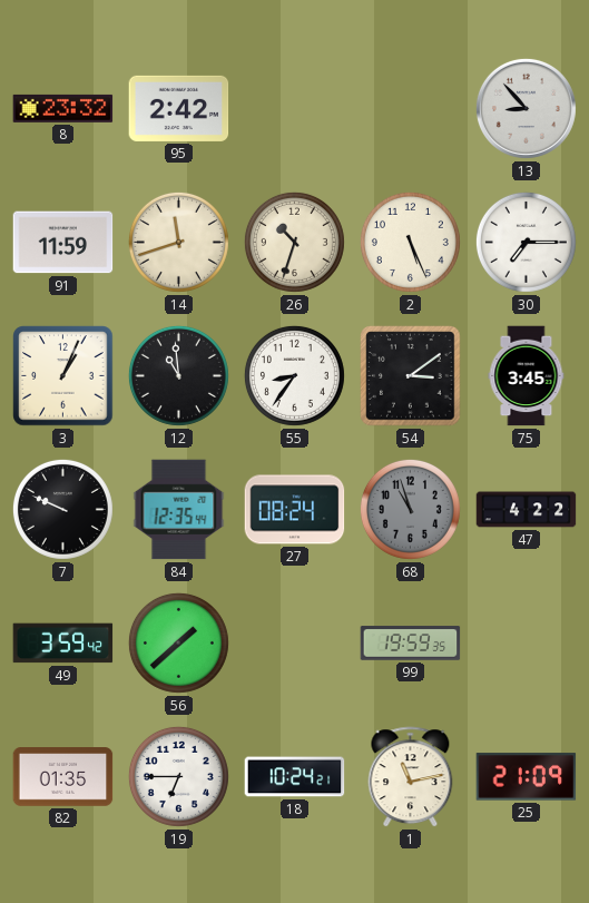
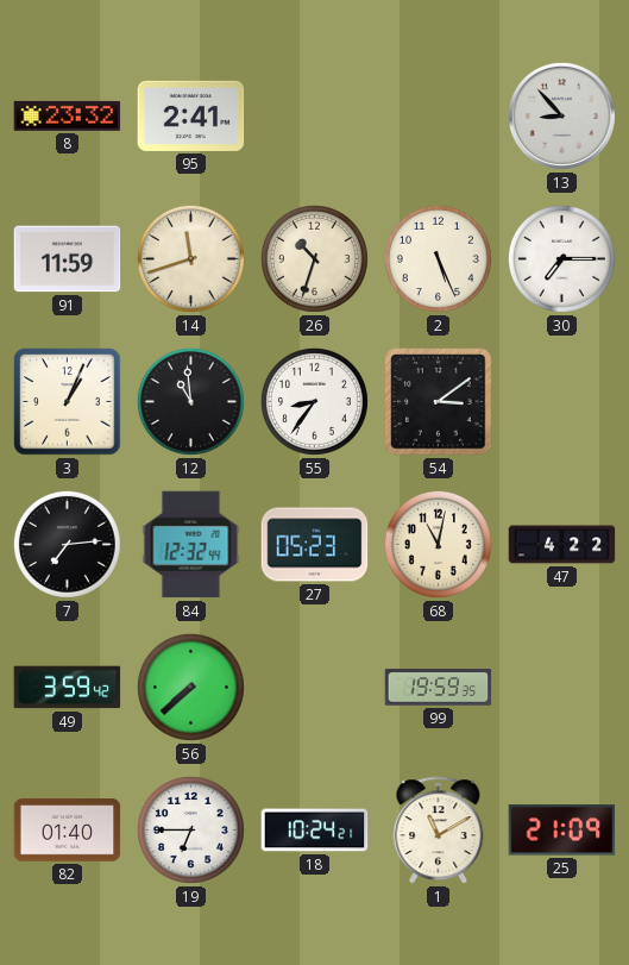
95: 2:42 -> 2:41 (191, 115)
75: 3:45 -> none (527, 376)
7: 9:49 -> 7:14 (67, 544)
84: 12:35 -> 12:32 (191, 545)
27: 08:24 -> 05:23 (315, 545)
68: 10:57 -> 11:02 (438, 544)
68 dial: grey -> cream (438, 544)
56: 1:38 -> 7:38 (190, 687)
82: 01:35 -> 01:40 (68, 831)
1: 11:13 -> 11:10 (439, 831)
